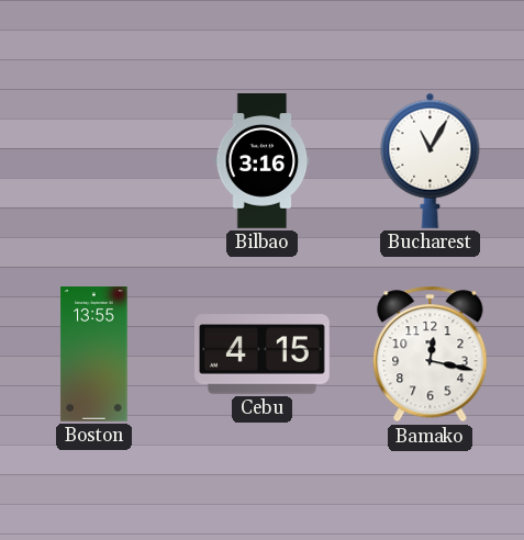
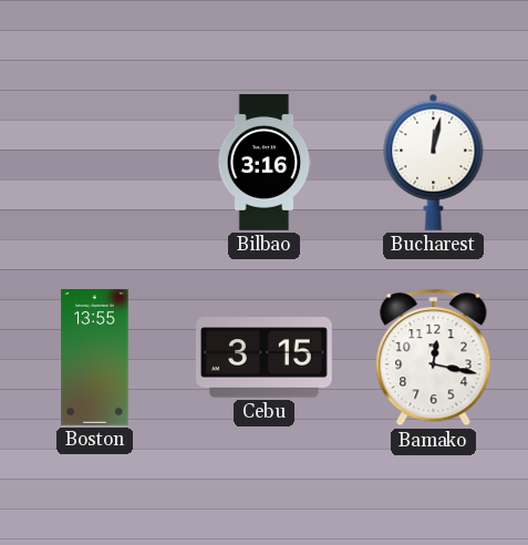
Bucharest: 11:05 -> 12:02 (434, 162)
Cebu: 4:15 -> 3:15 (265, 358)
